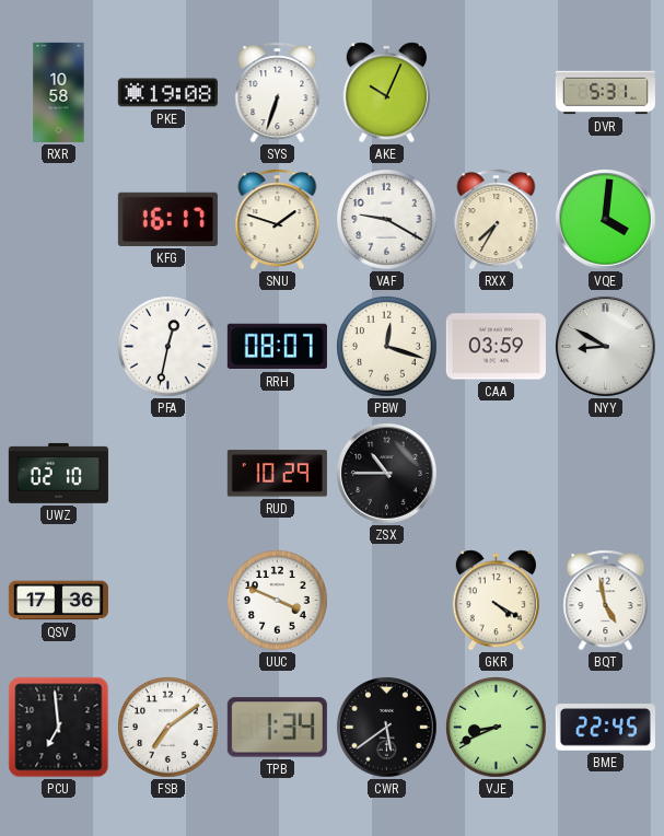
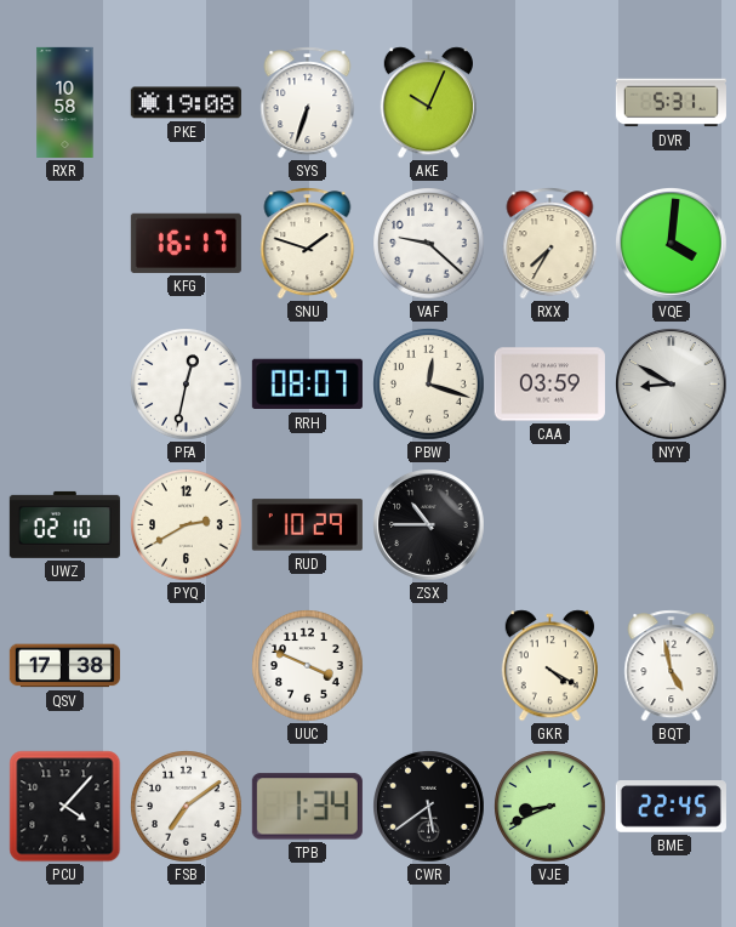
VAF: 9:20 -> 9:22 (429, 244)
PYQ: none -> 2:40 (187, 525)
QSV: 17:36 -> 17:38 (64, 666)
PCU: 6:59 -> 4:07 (65, 807)
